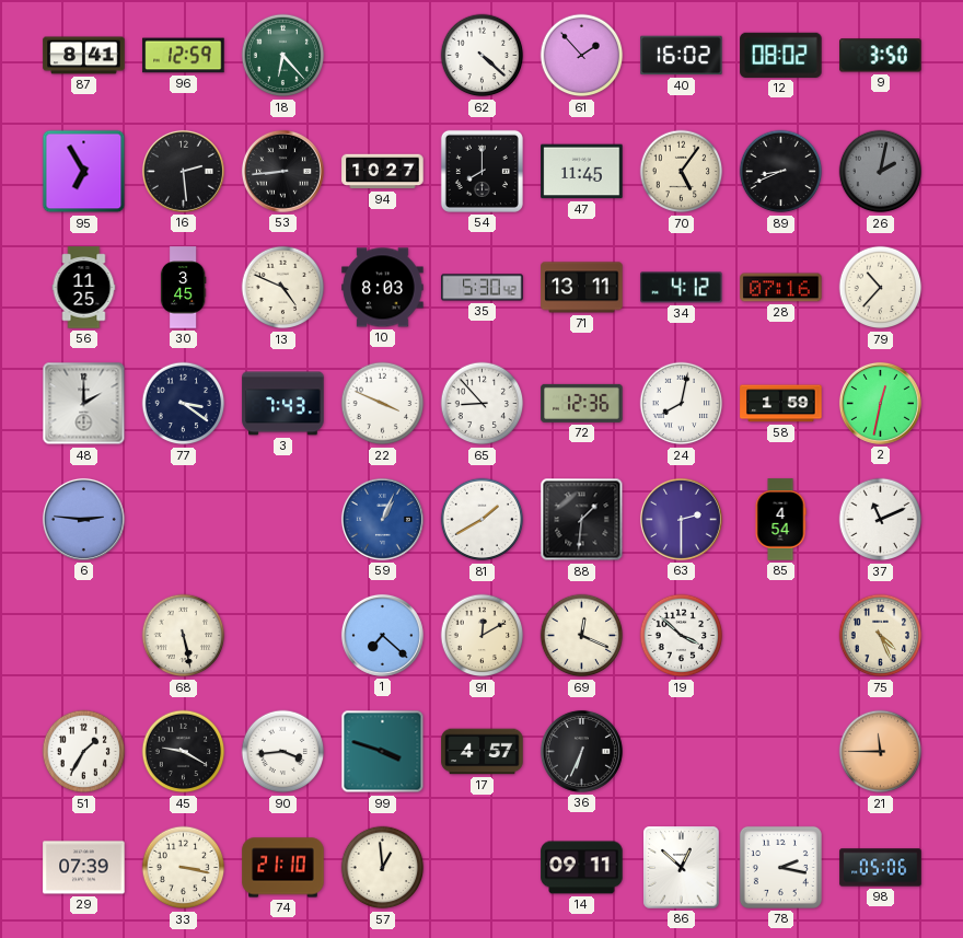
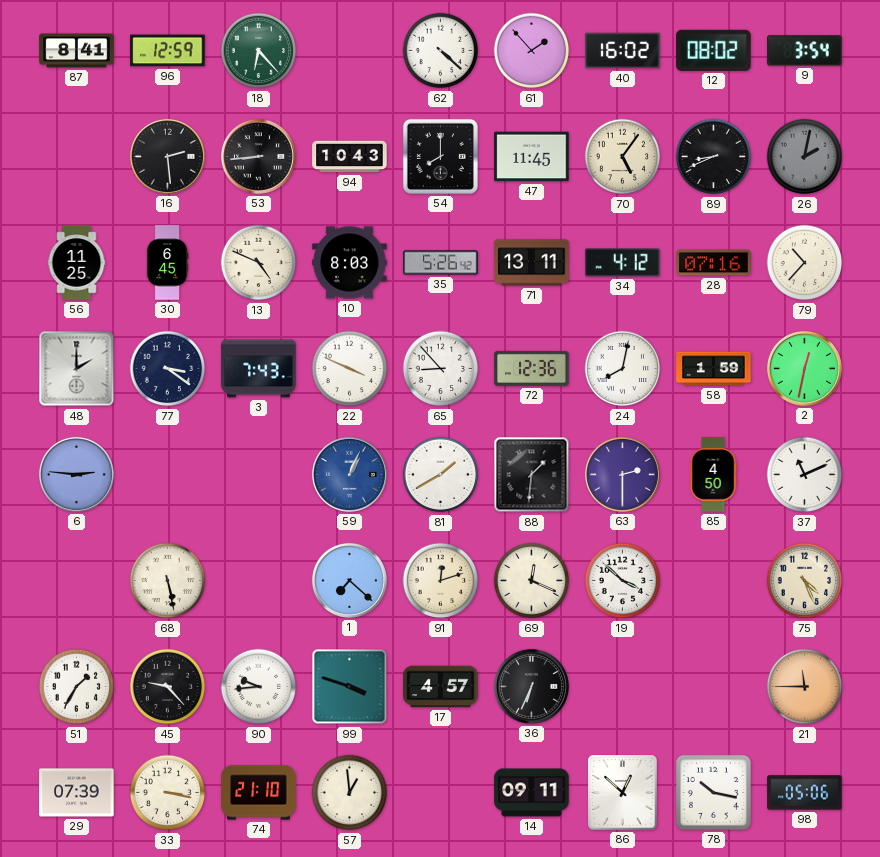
9: 3:50 -> 3:54 (805, 51)
95: 6:55 -> none (84, 172)
94: 10:27 -> 10:43 (350, 157)
30: 3:45 -> 6:45 (167, 263)
35: 5:30 -> 5:26 (441, 263)
85: 4:54 -> 4:50 (713, 475)
91: 12:10 -> 12:12 (441, 581)
45: 9:20 -> 9:23 (168, 687)
90: 3:44 -> 9:44 (259, 687)
78: 2:17 -> 10:17 (713, 792)
